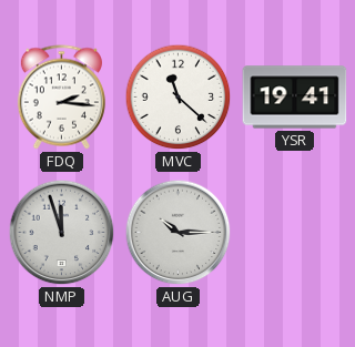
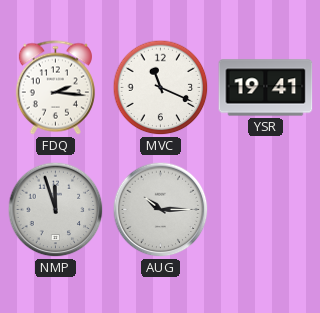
MVC: 11:22 -> 11:19 (161, 88)
